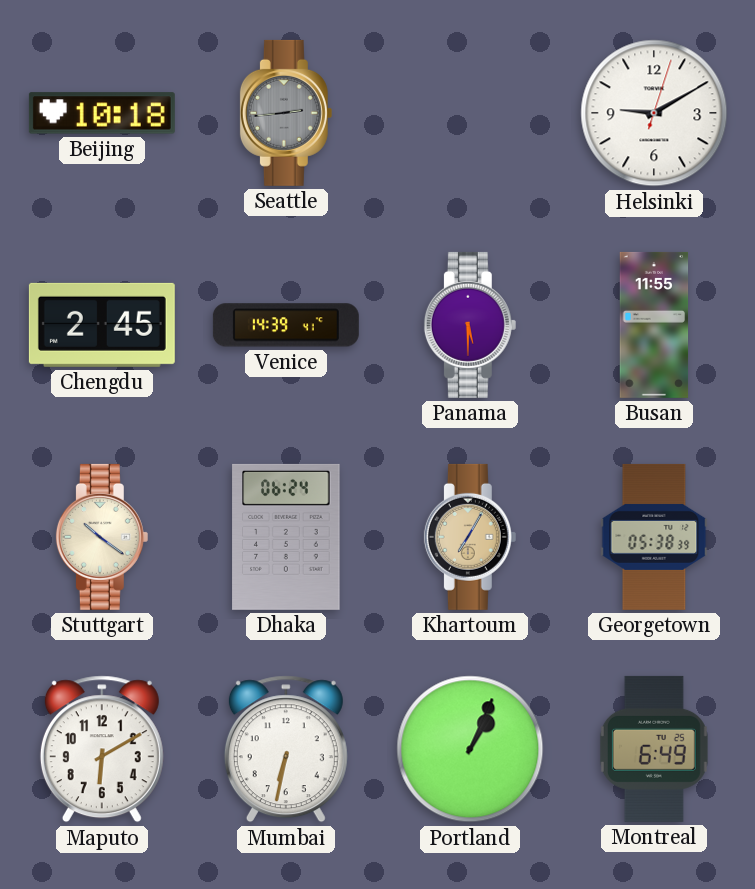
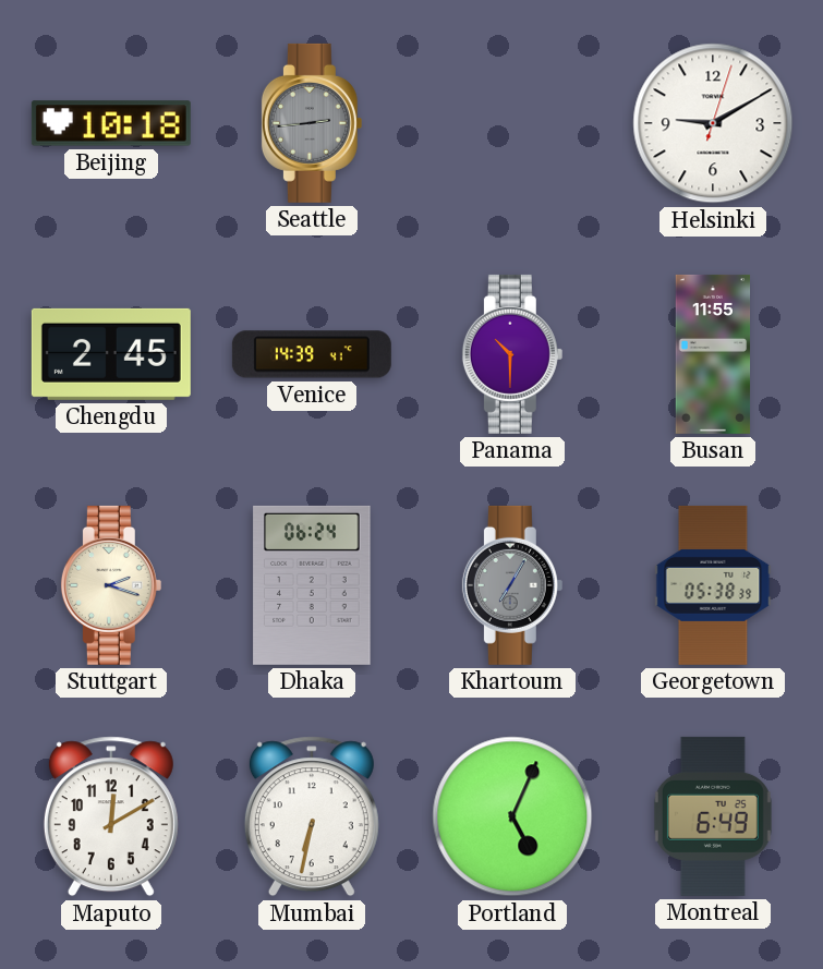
Panama: 5:30 -> 10:30 (512, 354)
Stuttgart: 10:21 -> 2:18 (111, 585)
Khartoum dial: champagne -> grey (512, 585)
Maputo: 6:10 -> 12:10 (111, 816)
Portland: 1:04 -> 5:04 (512, 816)
